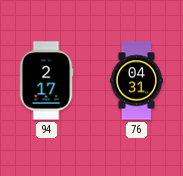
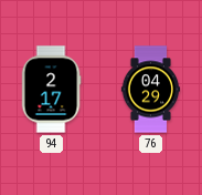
76: 04:31 -> 04:29 (151, 90)
